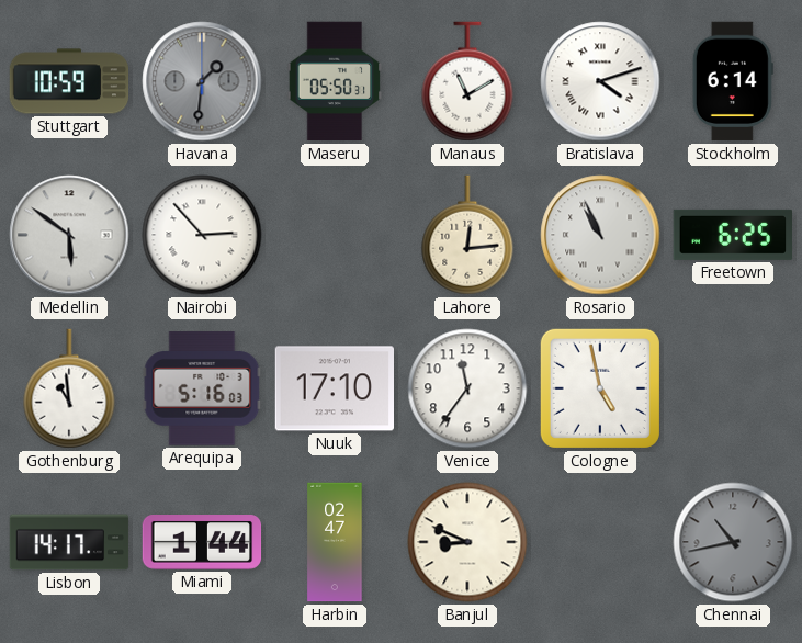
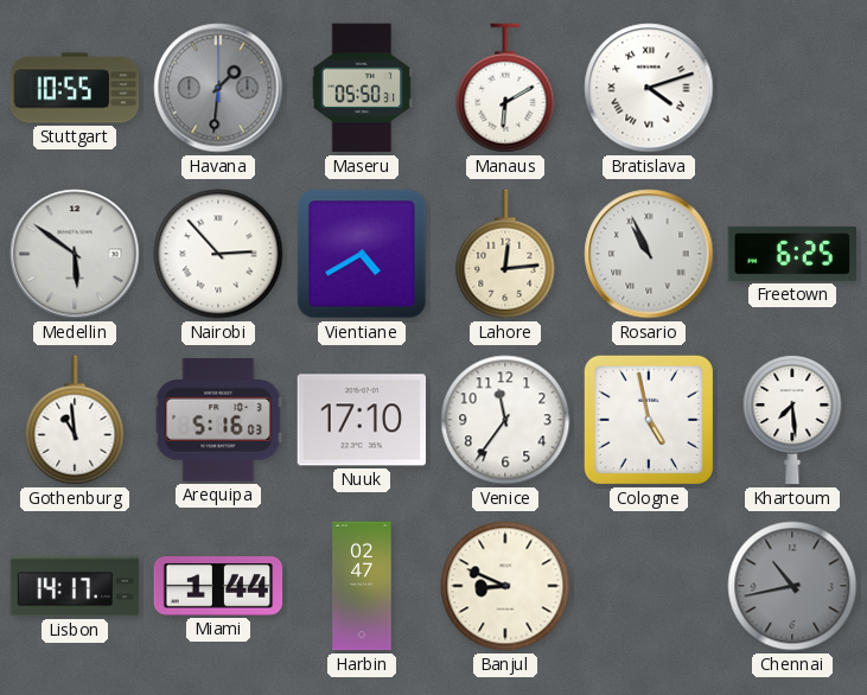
Stuttgart: 10:59 -> 10:55 (75, 88)
Manaus: 11:10 -> 6:10 (505, 88)
Stockholm: 6:14 -> none (733, 81)
Vientiane: none -> 4:40 (362, 254)
Khartoum: none -> 7:29 (792, 421)
